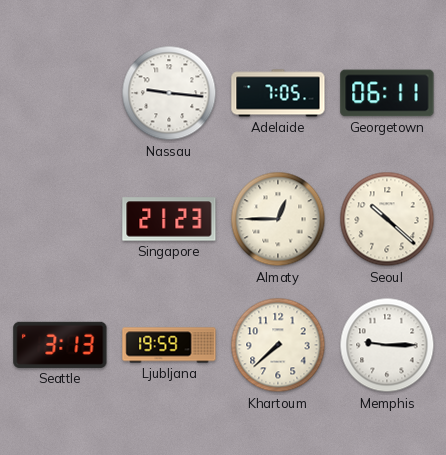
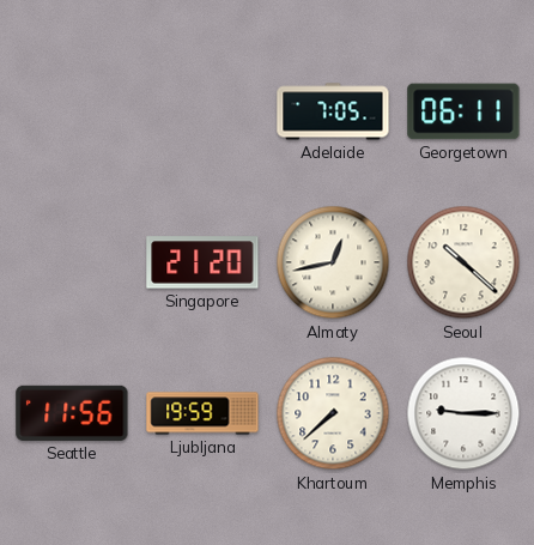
Nassau: 9:16 -> none (169, 93)
Singapore: 21:23 -> 21:20 (202, 262)
Almaty: 12:45 -> 12:43 (333, 262)
Seattle: 3:13 -> 11:56 (72, 413)
